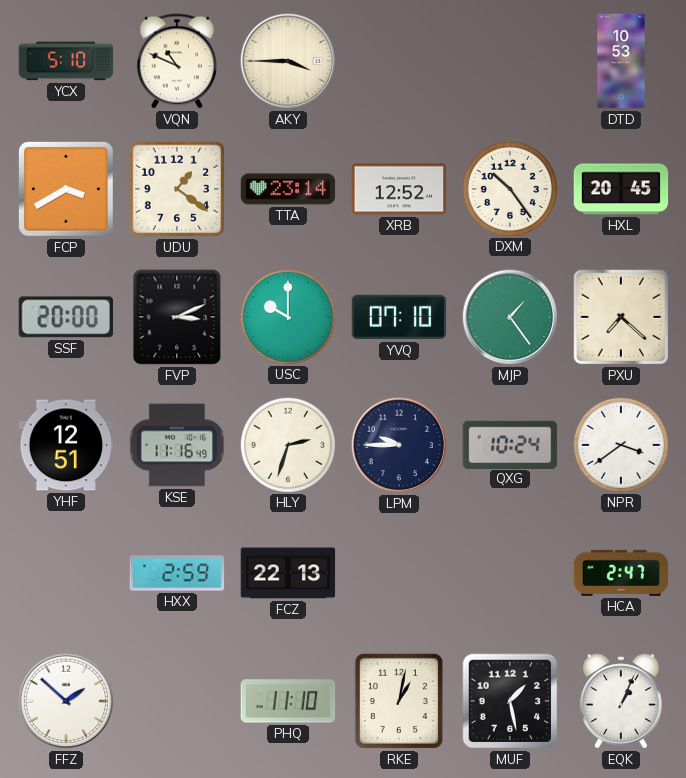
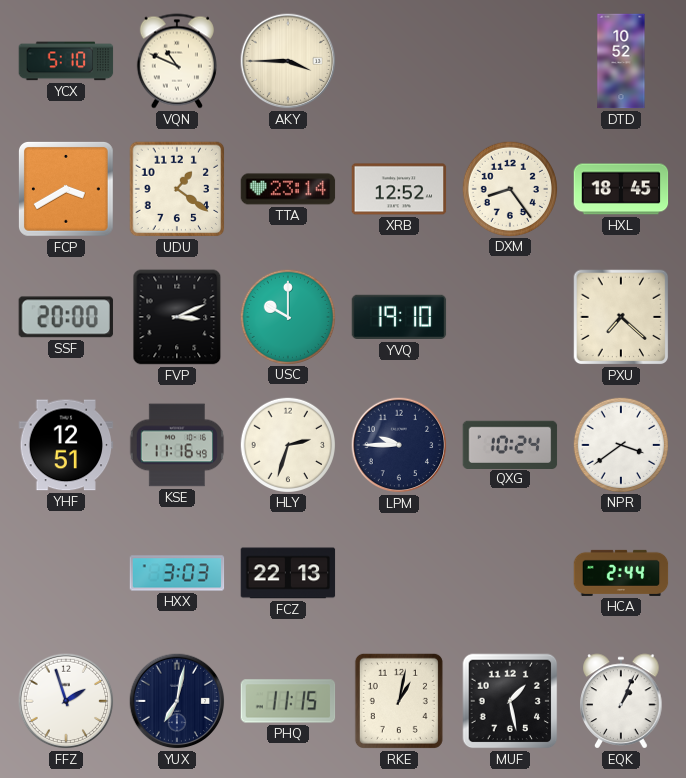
DTD: 10:53 -> 10:52 (621, 61)
DXM: 10:24 -> 8:24 (509, 188)
HXL: 20:45 -> 18:45 (621, 189)
YVQ: 07:10 -> 19:10 (399, 317)
MJP: 1:24 -> none (510, 317)
HXX: 2:59 -> 3:03 (177, 573)
HCA: 2:47 -> 2:44 (621, 573)
FFZ: 1:52 -> 1:57 (66, 701)
YUX: none -> 7:02 (177, 701)
PHQ: 11:10 -> 11:15 (288, 701)
